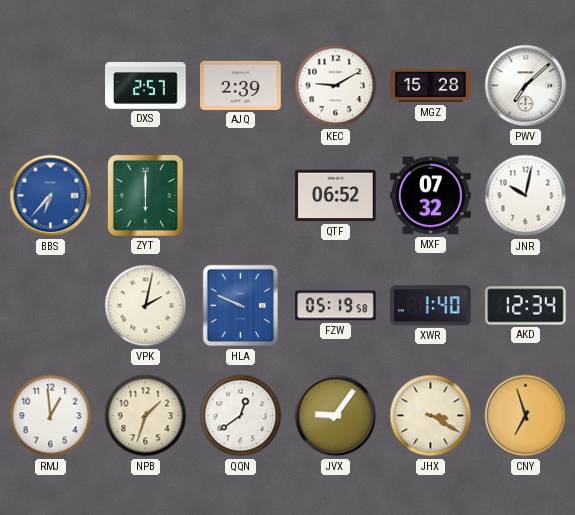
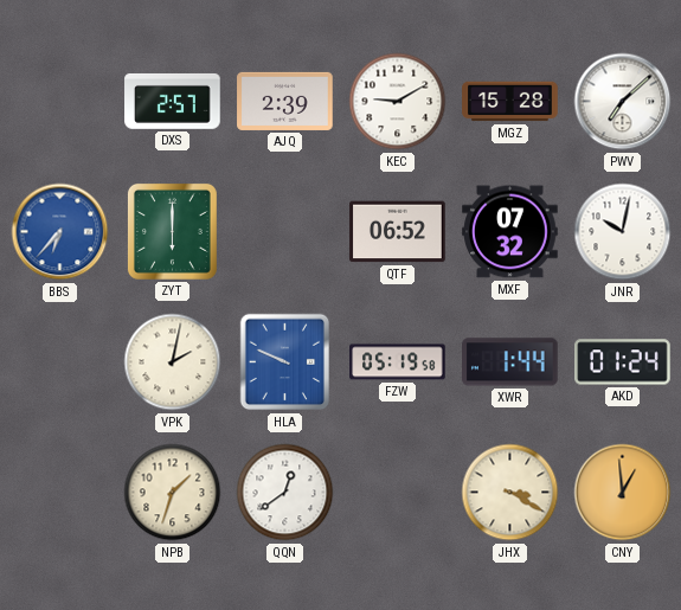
XWR: 1:40 -> 1:44 (510, 362)
AKD: 12:34 -> 01:24 (623, 362)
RMJ: 12:59 -> none (51, 416)
JVX: 9:06 -> none (336, 416)
CNY: 6:57 -> 12:59 (623, 493)
